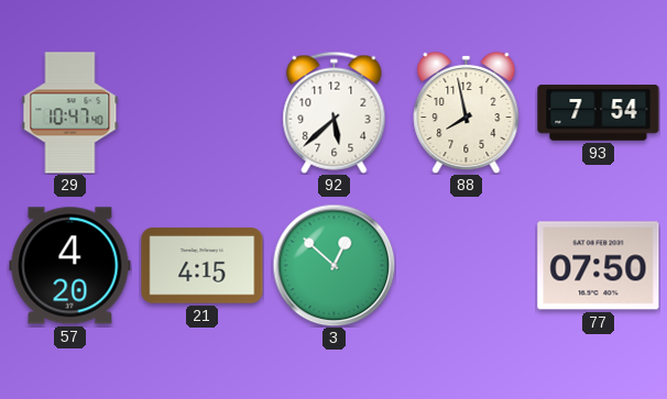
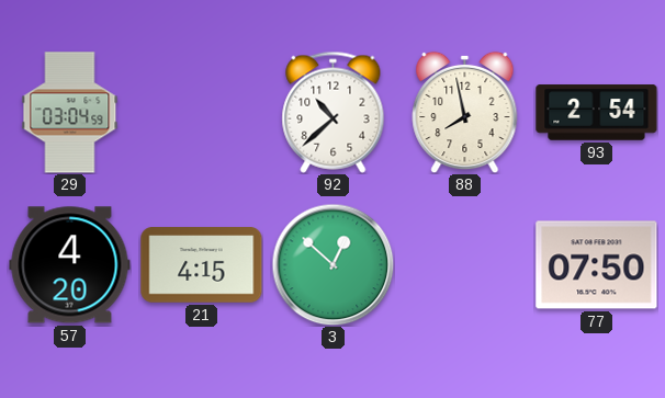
29: 10:47 -> 03:04 (70, 113)
92: 5:38 -> 10:38 (334, 112)
93: 7:54 -> 2:54 (597, 113)
